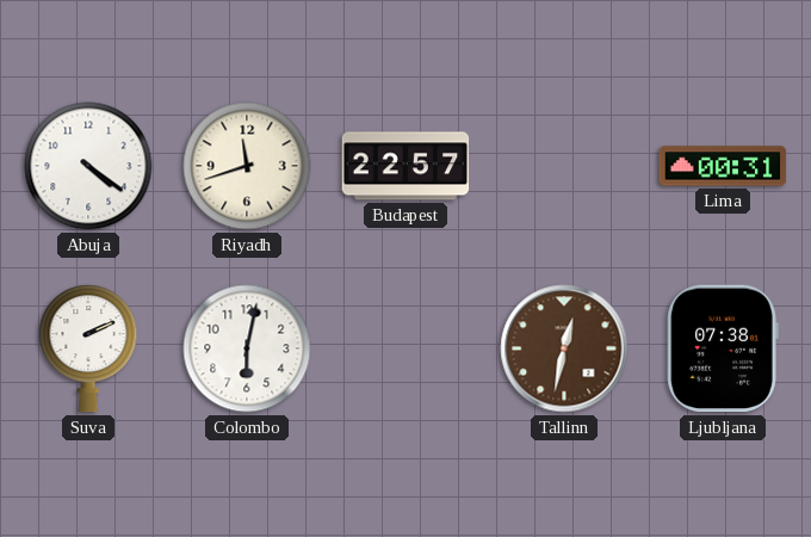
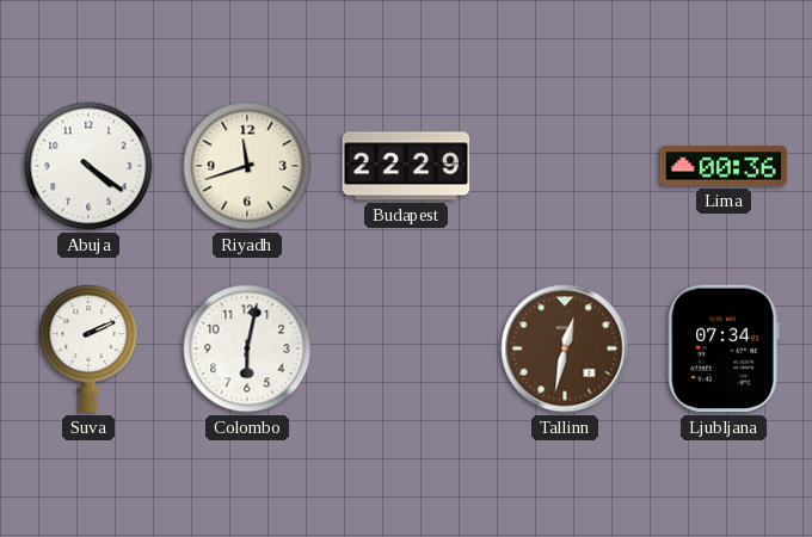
Budapest: 22:57 -> 22:29 (406, 166)
Lima: 00:31 -> 00:36 (724, 166)
Ljubljana: 07:38 -> 07:34 (724, 348)
